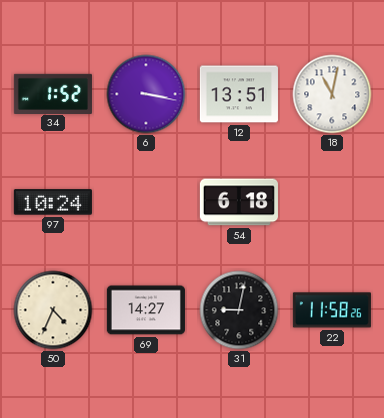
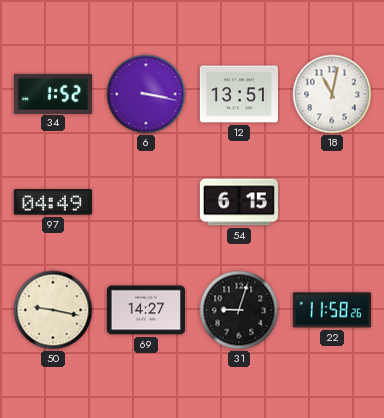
97: 10:24 -> 04:49 (53, 202)
54: 6:18 -> 6:15 (239, 202)
50: 4:34 -> 9:17 (53, 310)
31: 9:02 -> 9:03 (239, 310)
